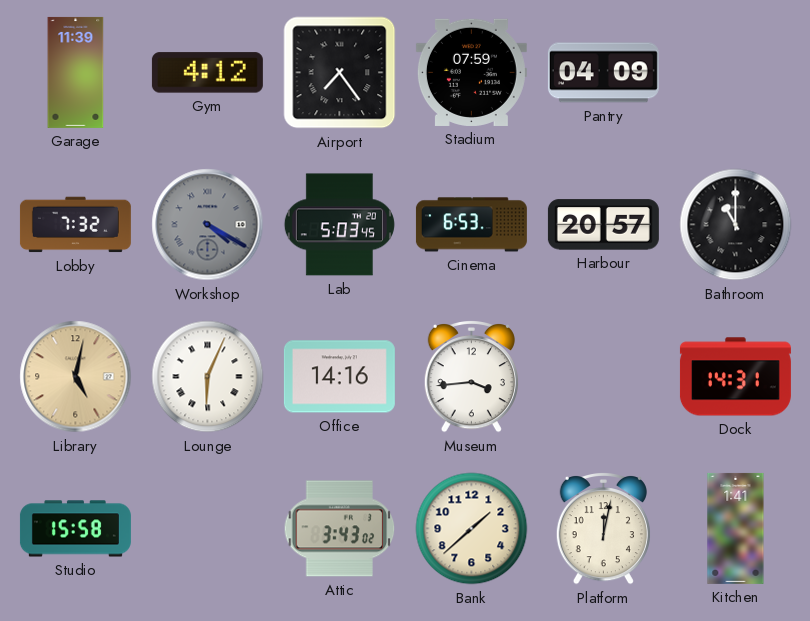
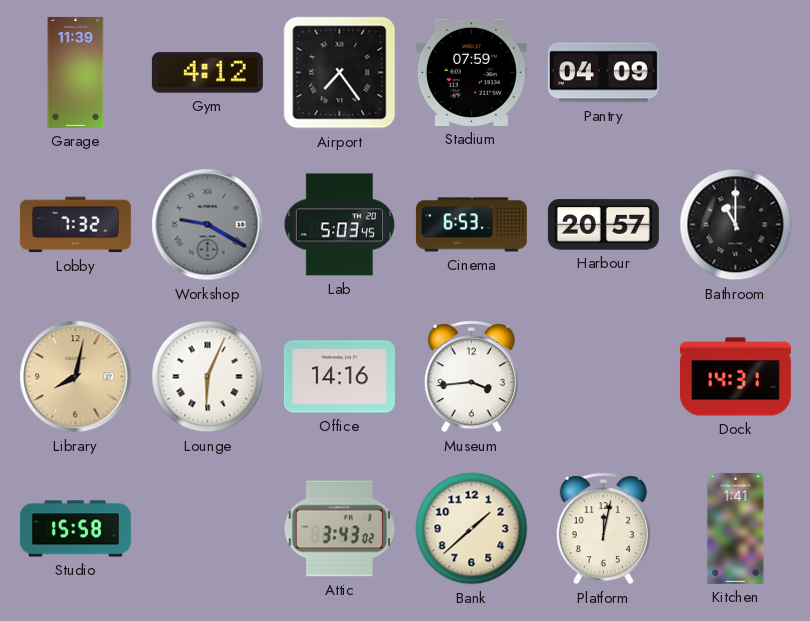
Workshop: 4:20 -> 9:20 (208, 225)
Library: 5:02 -> 8:02 (76, 377)
